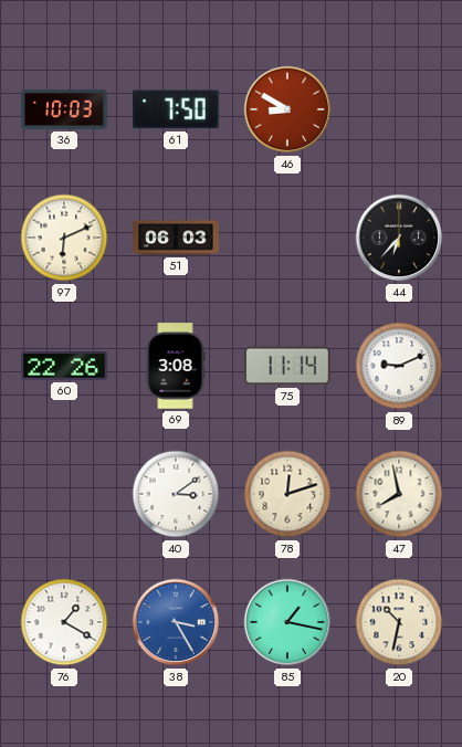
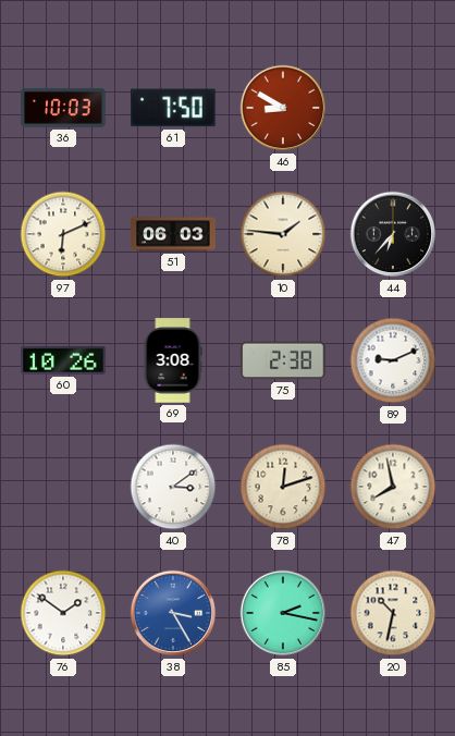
10: none -> 1:46 (283, 234)
60: 22:26 -> 10:26 (63, 360)
75: 11:14 -> 2:38 (283, 360)
76: 1:20 -> 1:51 (63, 613)
85: 1:17 -> 2:17 (283, 613)
